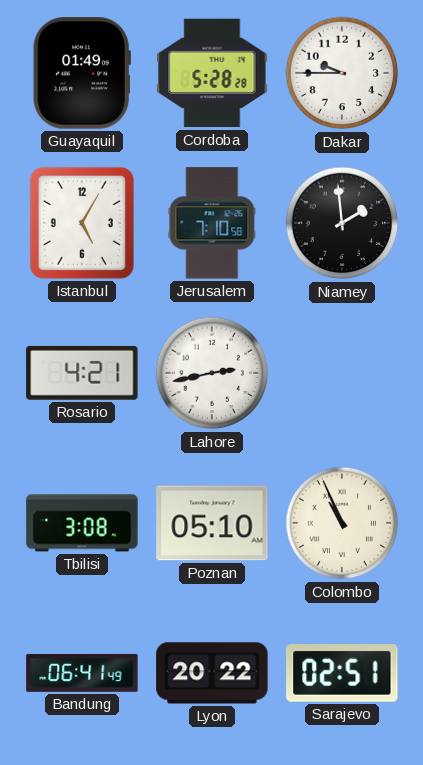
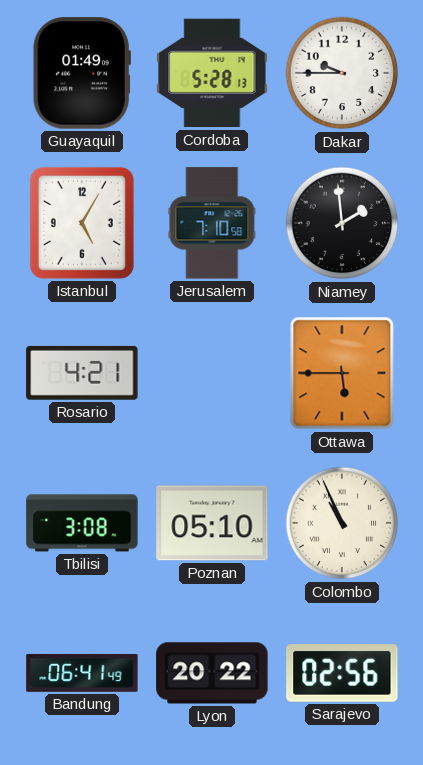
Cordoba: 5:28:28 -> 5:28:13 (212, 73)
Lahore: 2:43 -> none (212, 373)
Ottawa: none -> 5:45 (342, 373)
Sarajevo: 02:51 -> 02:56 (342, 673)
